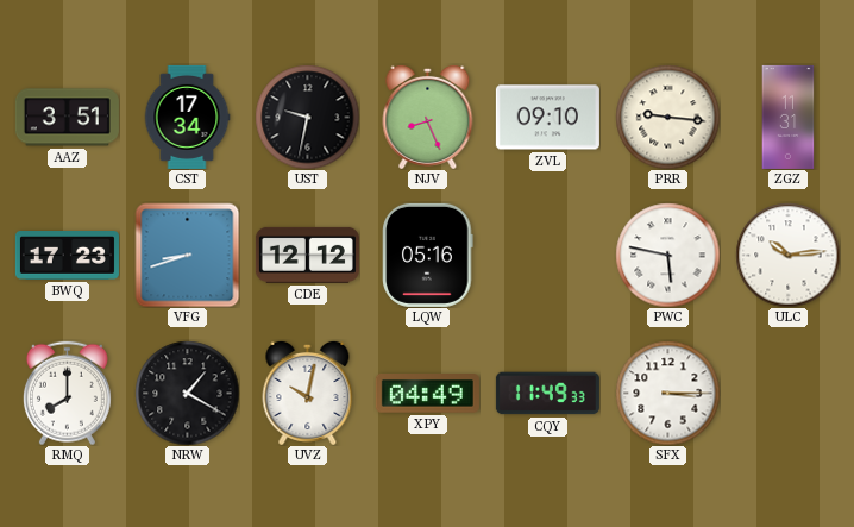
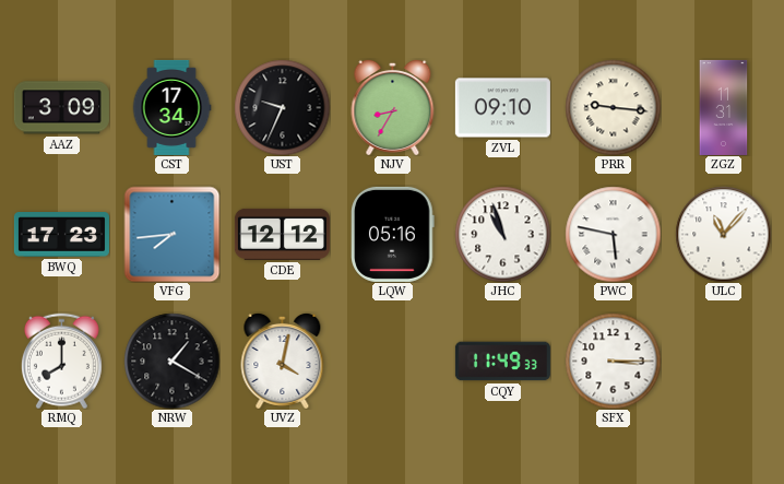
AAZ: 3:51 -> 3:09 (61, 108)
UST: 9:32 -> 9:34 (282, 107)
NJV: 8:26 -> 8:35 (393, 107)
VFG: 8:42 -> 7:44 (171, 234)
JHC: none -> 10:57 (502, 234)
ULC: 10:14 -> 11:07 (723, 234)
UVZ: 10:02 -> 4:02 (283, 361)
XPY: 04:49 -> none (427, 394)
